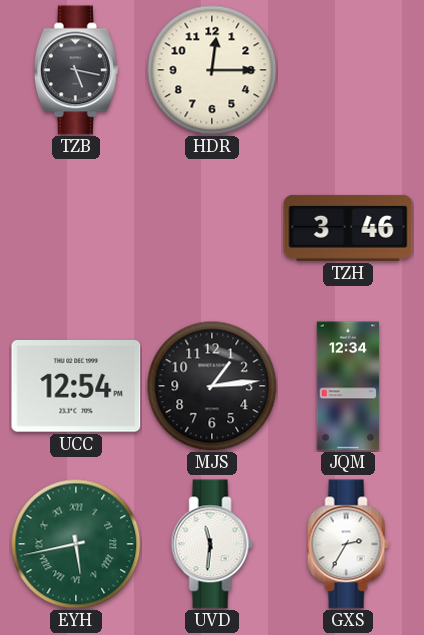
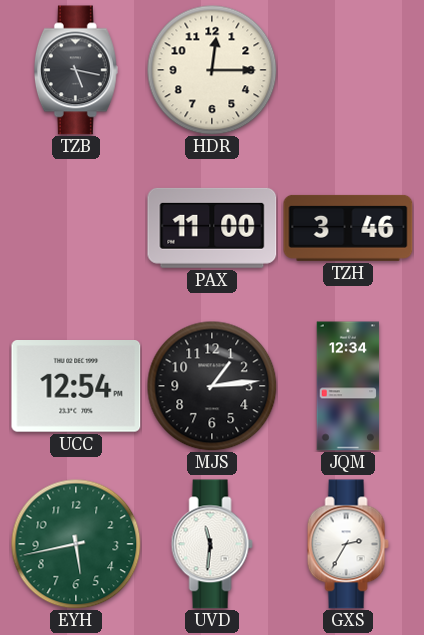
PAX: none -> 11:00 (212, 228)
EYH numerals: Roman -> Arabic (76, 544)
